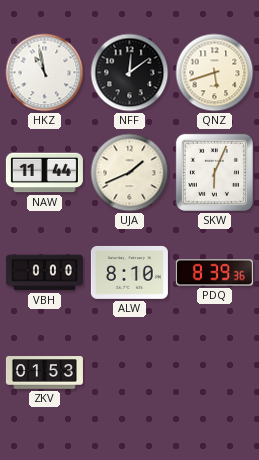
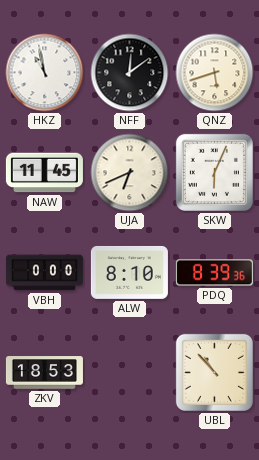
NAW: 11:44 -> 11:45 (44, 173)
UJA: 1:41 -> 6:41 (130, 173)
ZKV: 01:53 -> 18:53 (44, 373)
UBL: none -> 10:53 (214, 372)
